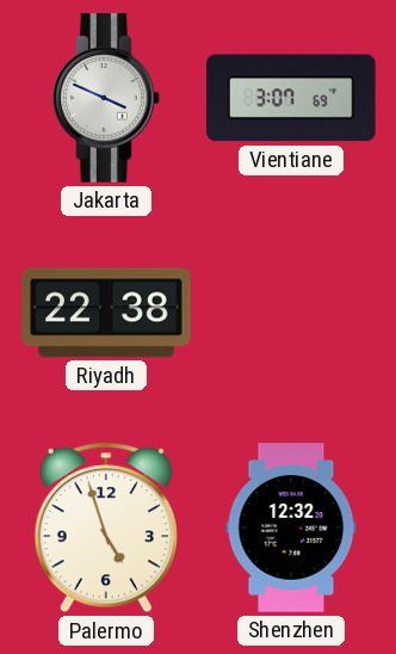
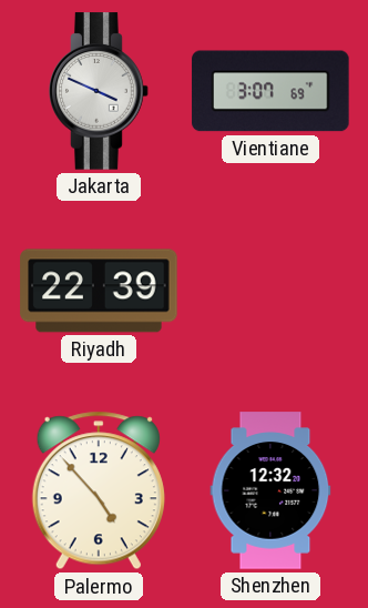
Riyadh: 22:38 -> 22:39 (99, 291)
Palermo: 4:57 -> 4:53 (99, 490)
